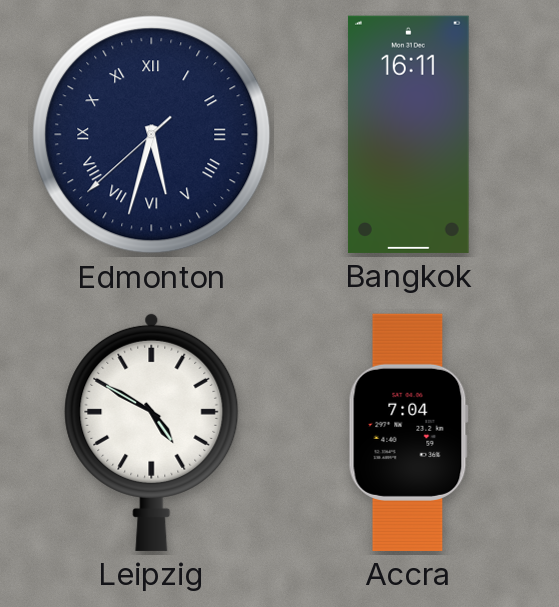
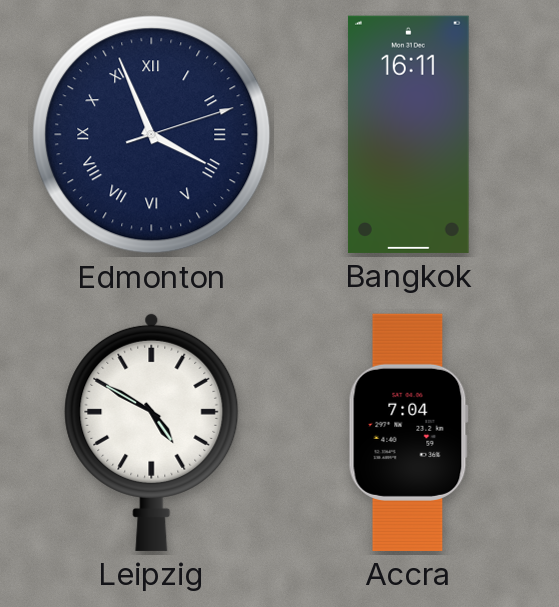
Edmonton: 5:32 -> 3:56 (152, 135)
